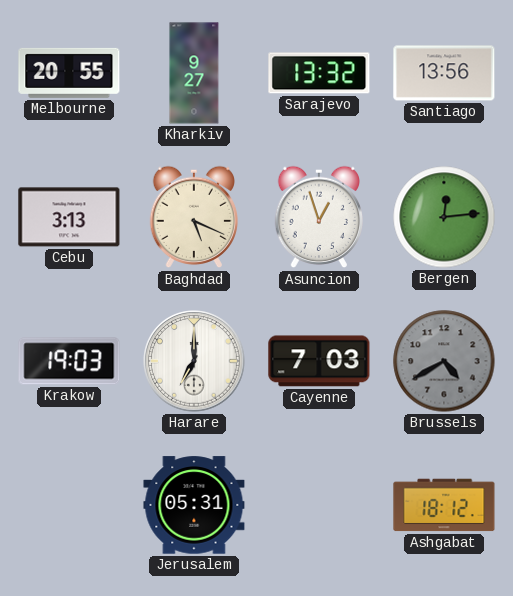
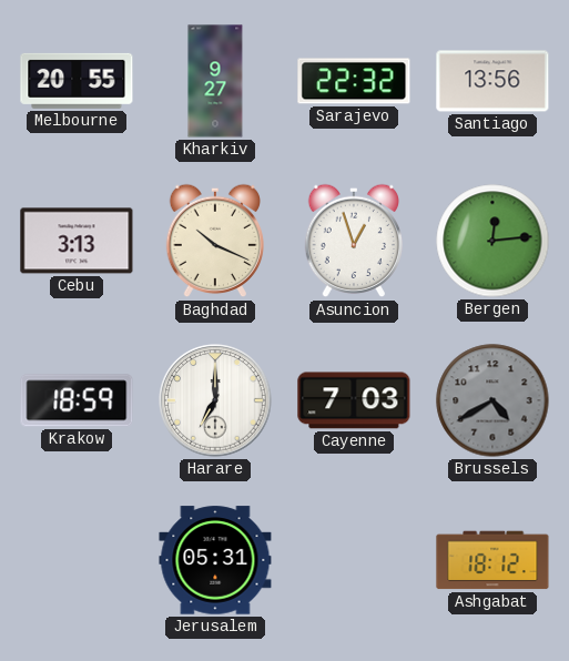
Sarajevo: 13:32 -> 22:32 (354, 81)
Baghdad: 5:19 -> 10:19 (214, 241)
Krakow: 19:03 -> 18:59 (77, 400)
